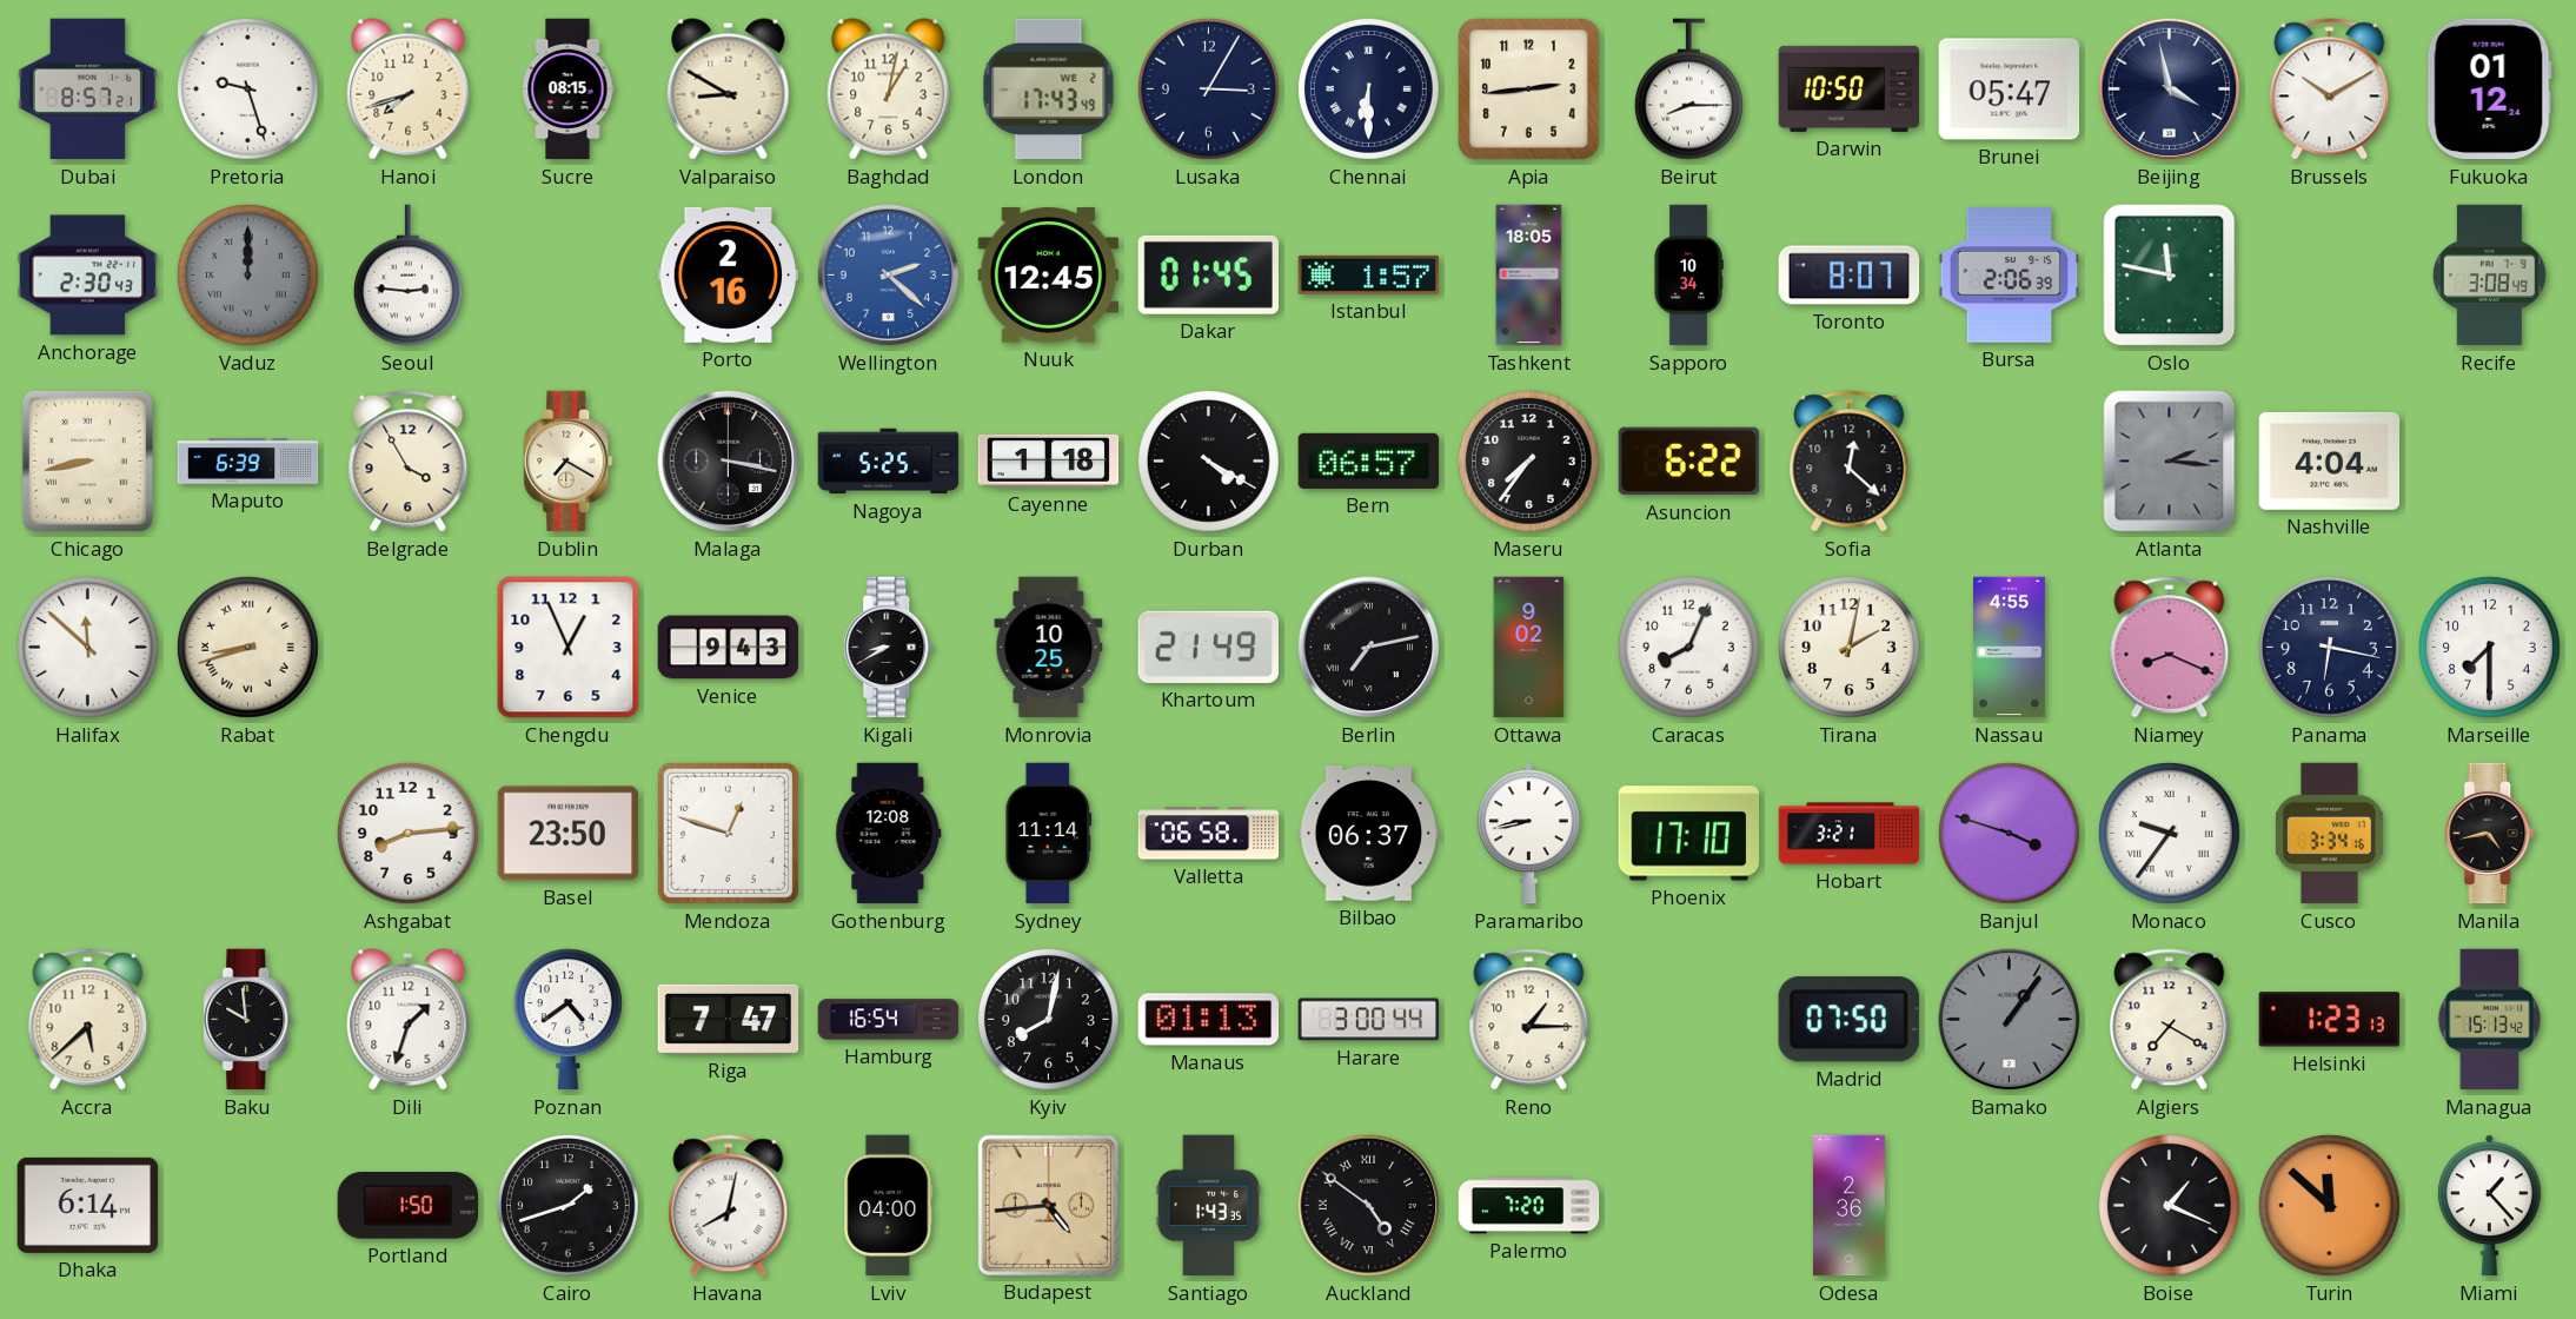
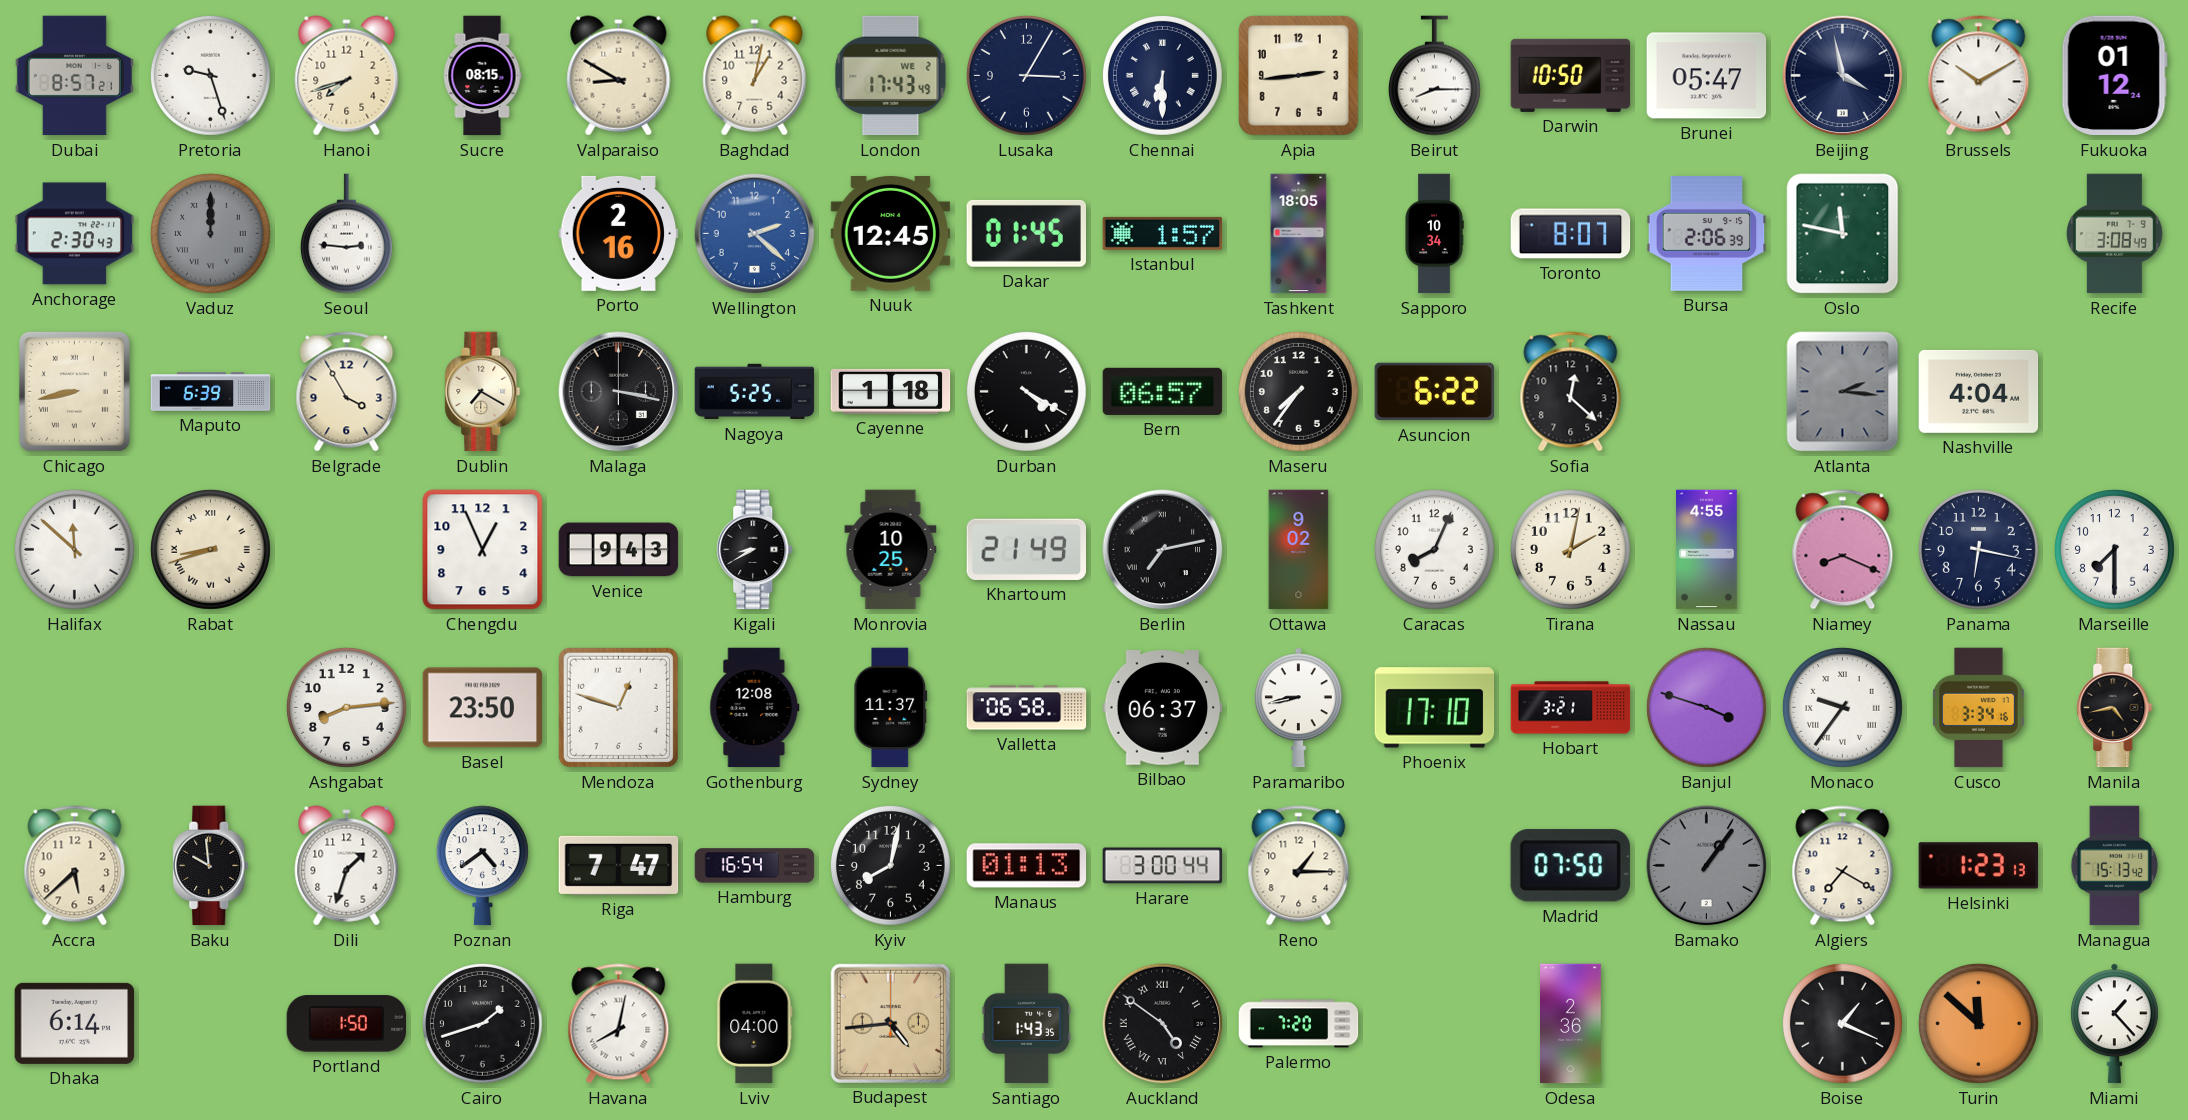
Sydney: 11:14 -> 11:37 (891, 708)
